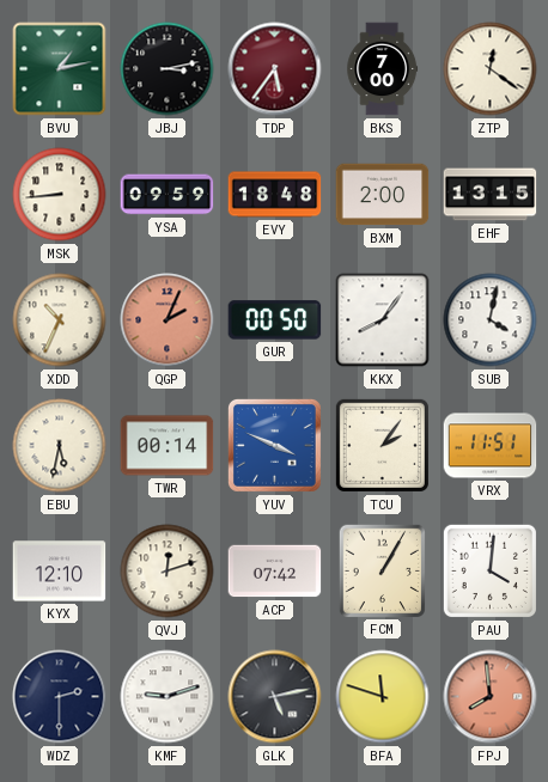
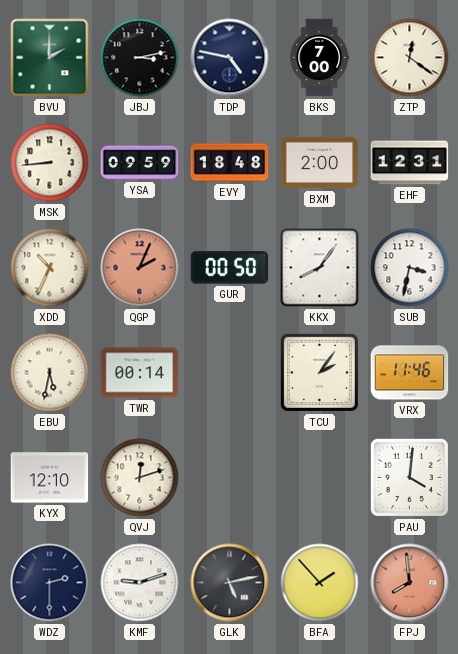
BVU: 1:13 -> 2:00 (50, 58)
TDP: 5:36 -> 4:47 (230, 58)
TDP dial: burgundy -> navy (230, 58)
EHF: 13:15 -> 12:31 (410, 163)
SUB: 4:02 -> 3:32 (410, 268)
YUV: 3:49 -> none (274, 445)
VRX: 11:51 -> 11:46 (410, 373)
ACP: 07:42 -> none (275, 572)
FCM: 1:05 -> none (382, 570)
BFA: 11:48 -> 1:53 (320, 583)
